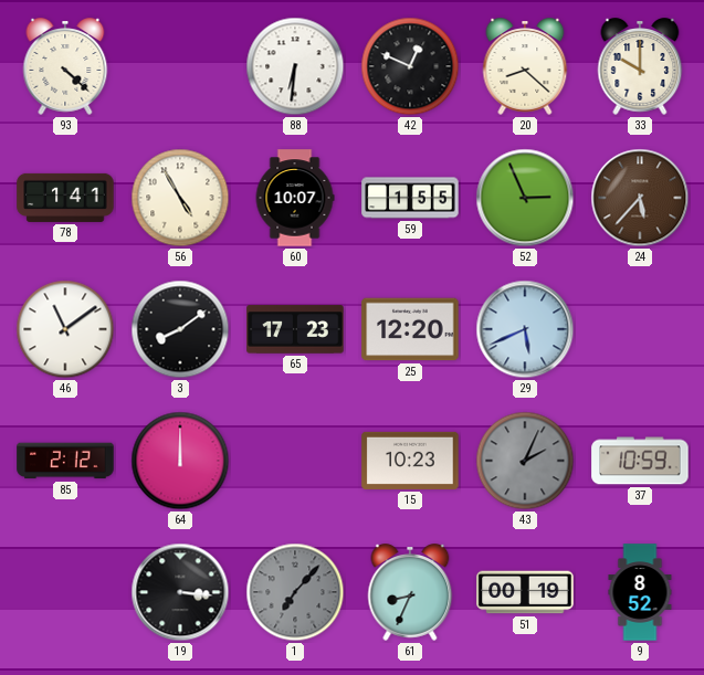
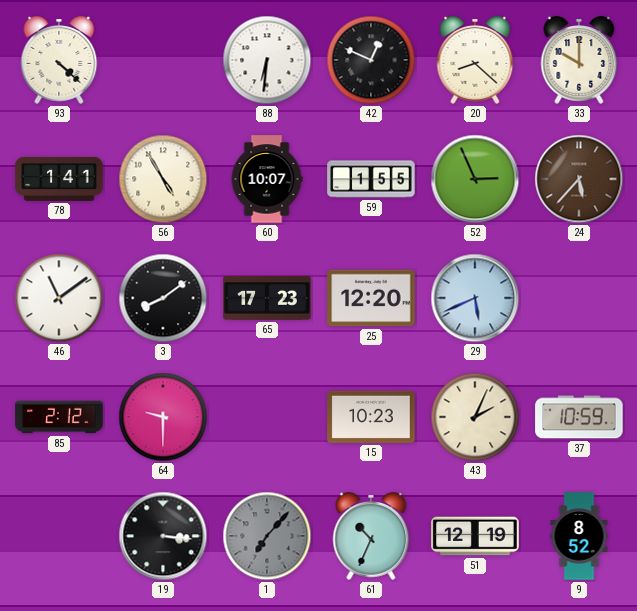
64: 12:00 -> 9:30 (163, 417)
43 dial: grey -> cream (475, 417)
61: 8:34 -> 10:34 (371, 536)
51: 00:19 -> 12:19 (475, 536)
